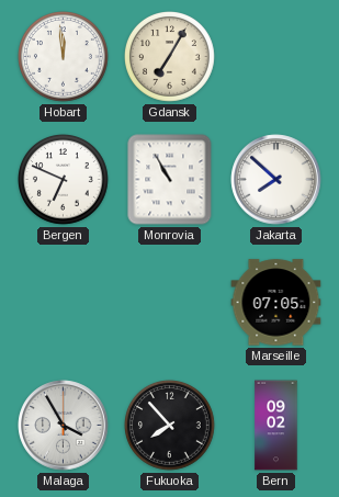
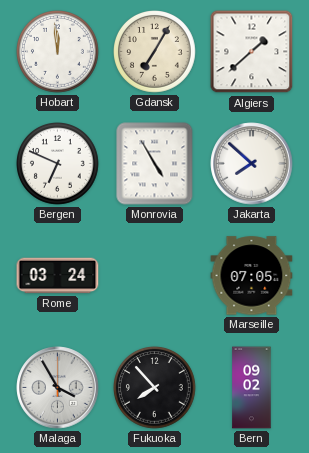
Algiers: none -> 1:38 (252, 52)
Monrovia: 10:55 -> 4:55 (155, 164)
Rome: none -> 03:24 (58, 276)
